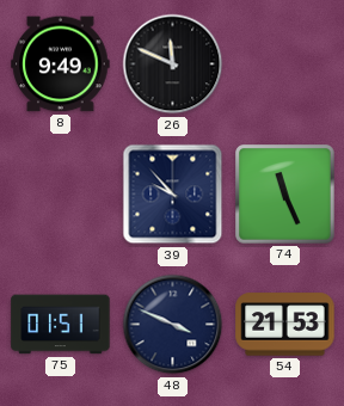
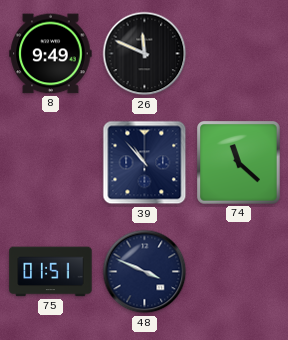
39: 9:53 -> 10:53 (145, 163)
74: 11:26 -> 11:22 (239, 163)
54: 21:53 -> none (285, 325)
